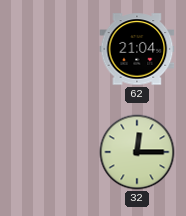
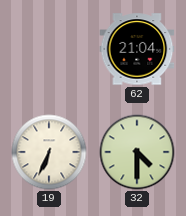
19: none -> 6:34 (49, 152)
32: 12:15 -> 4:30 (137, 152)
